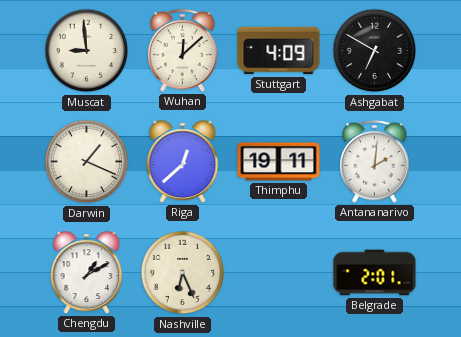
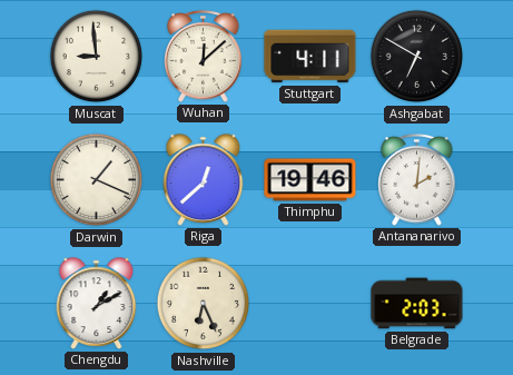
Stuttgart: 4:09 -> 4:11 (310, 57)
Thimphu: 19:11 -> 19:46 (310, 180)
Belgrade: 2:01 -> 2:03 (417, 304)
